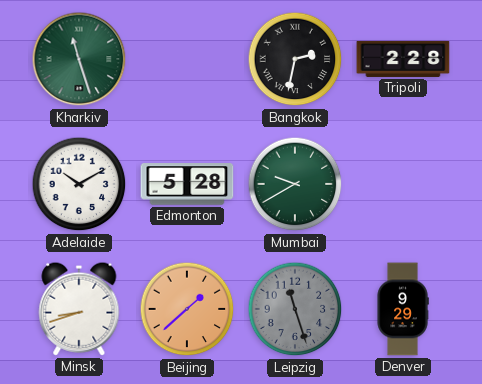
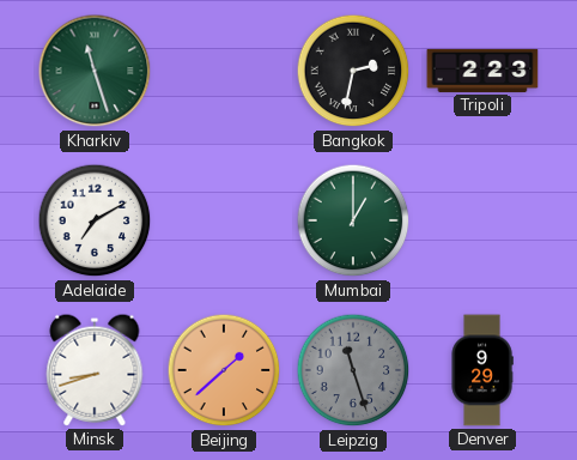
Tripoli: 2:28 -> 2:23 (482, 71)
Adelaide: 10:10 -> 7:10 (95, 220)
Edmonton: 5:28 -> none (187, 184)
Mumbai: 9:40 -> 1:00 (353, 220)
